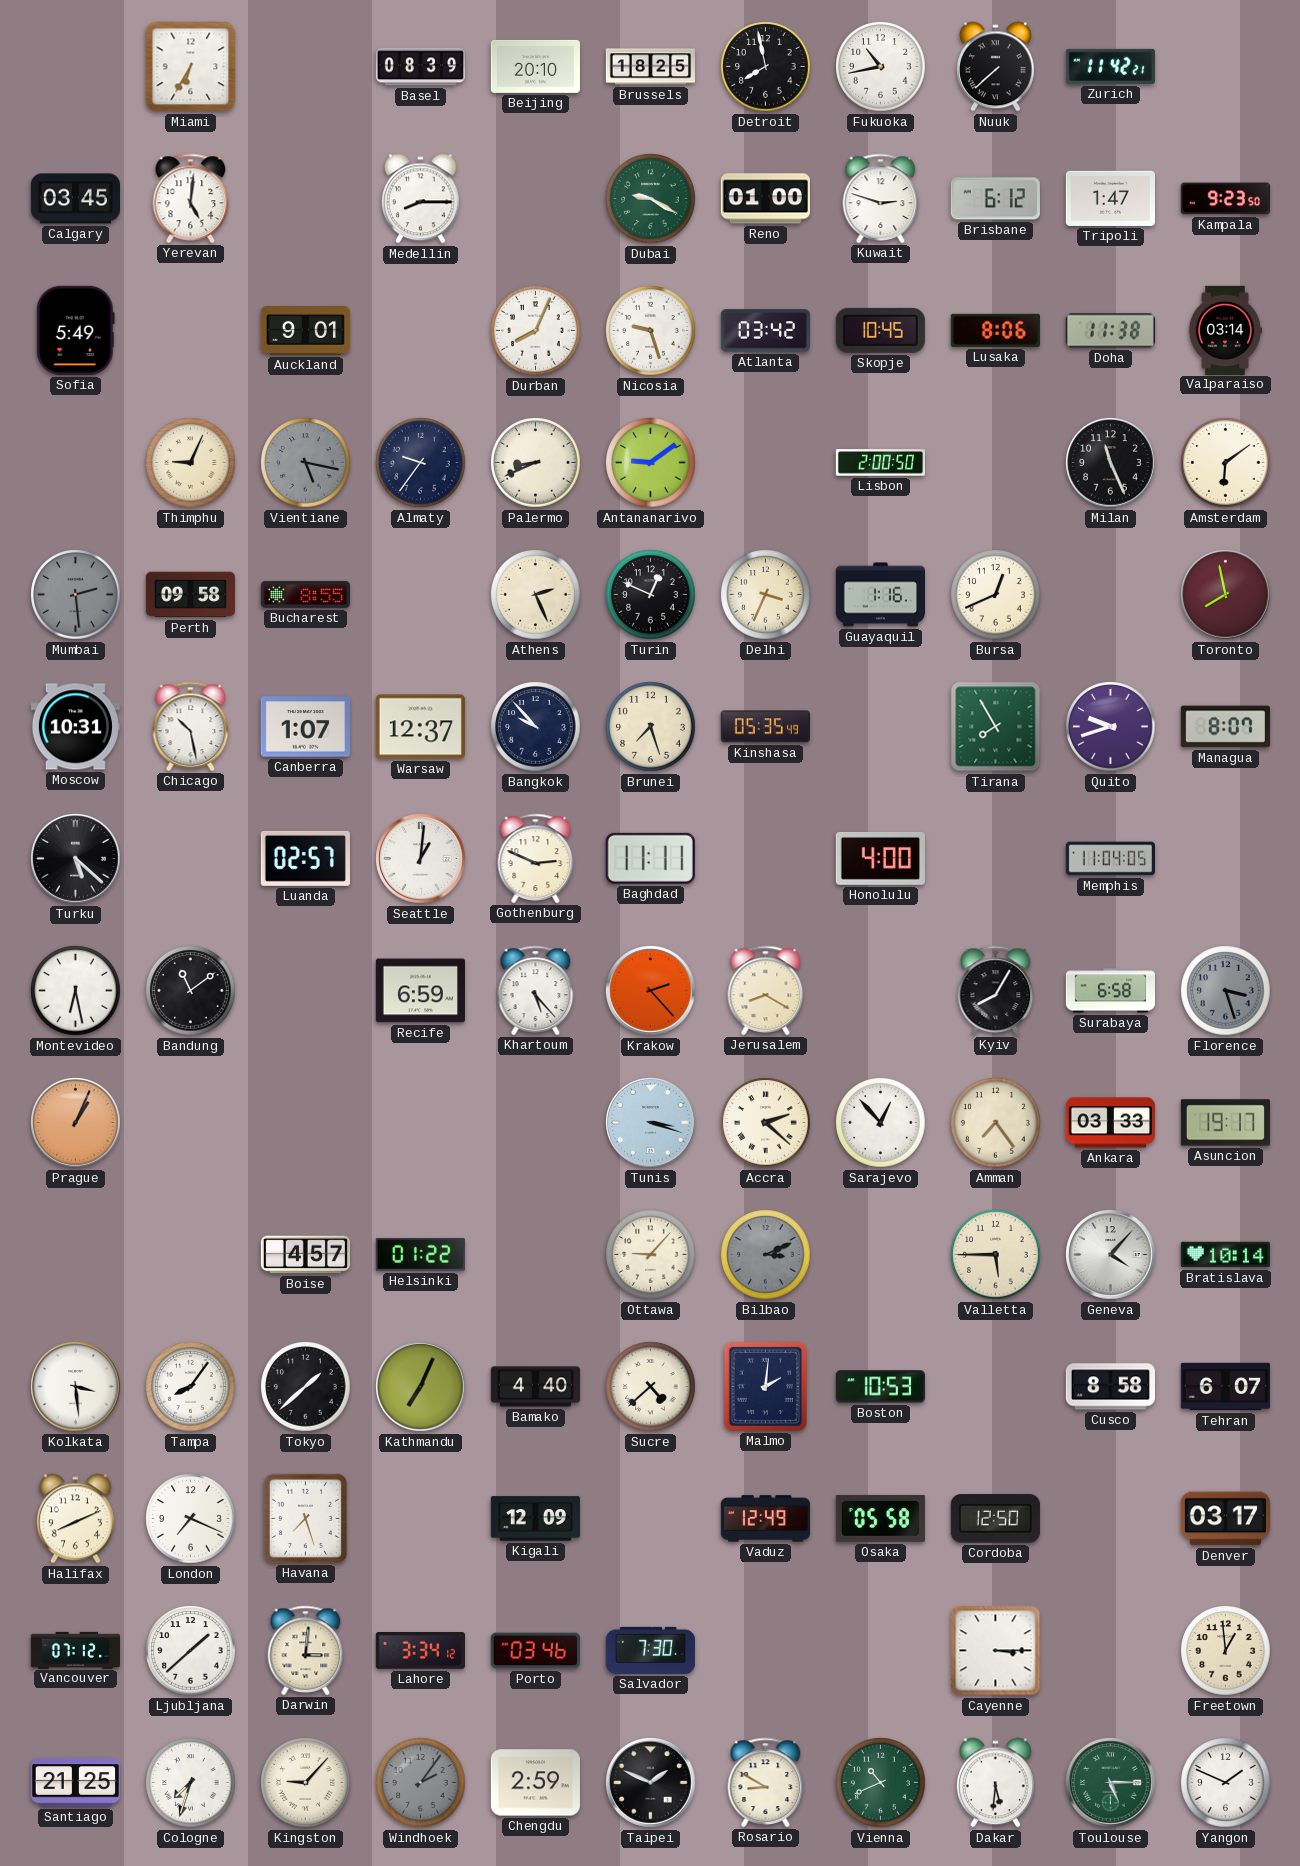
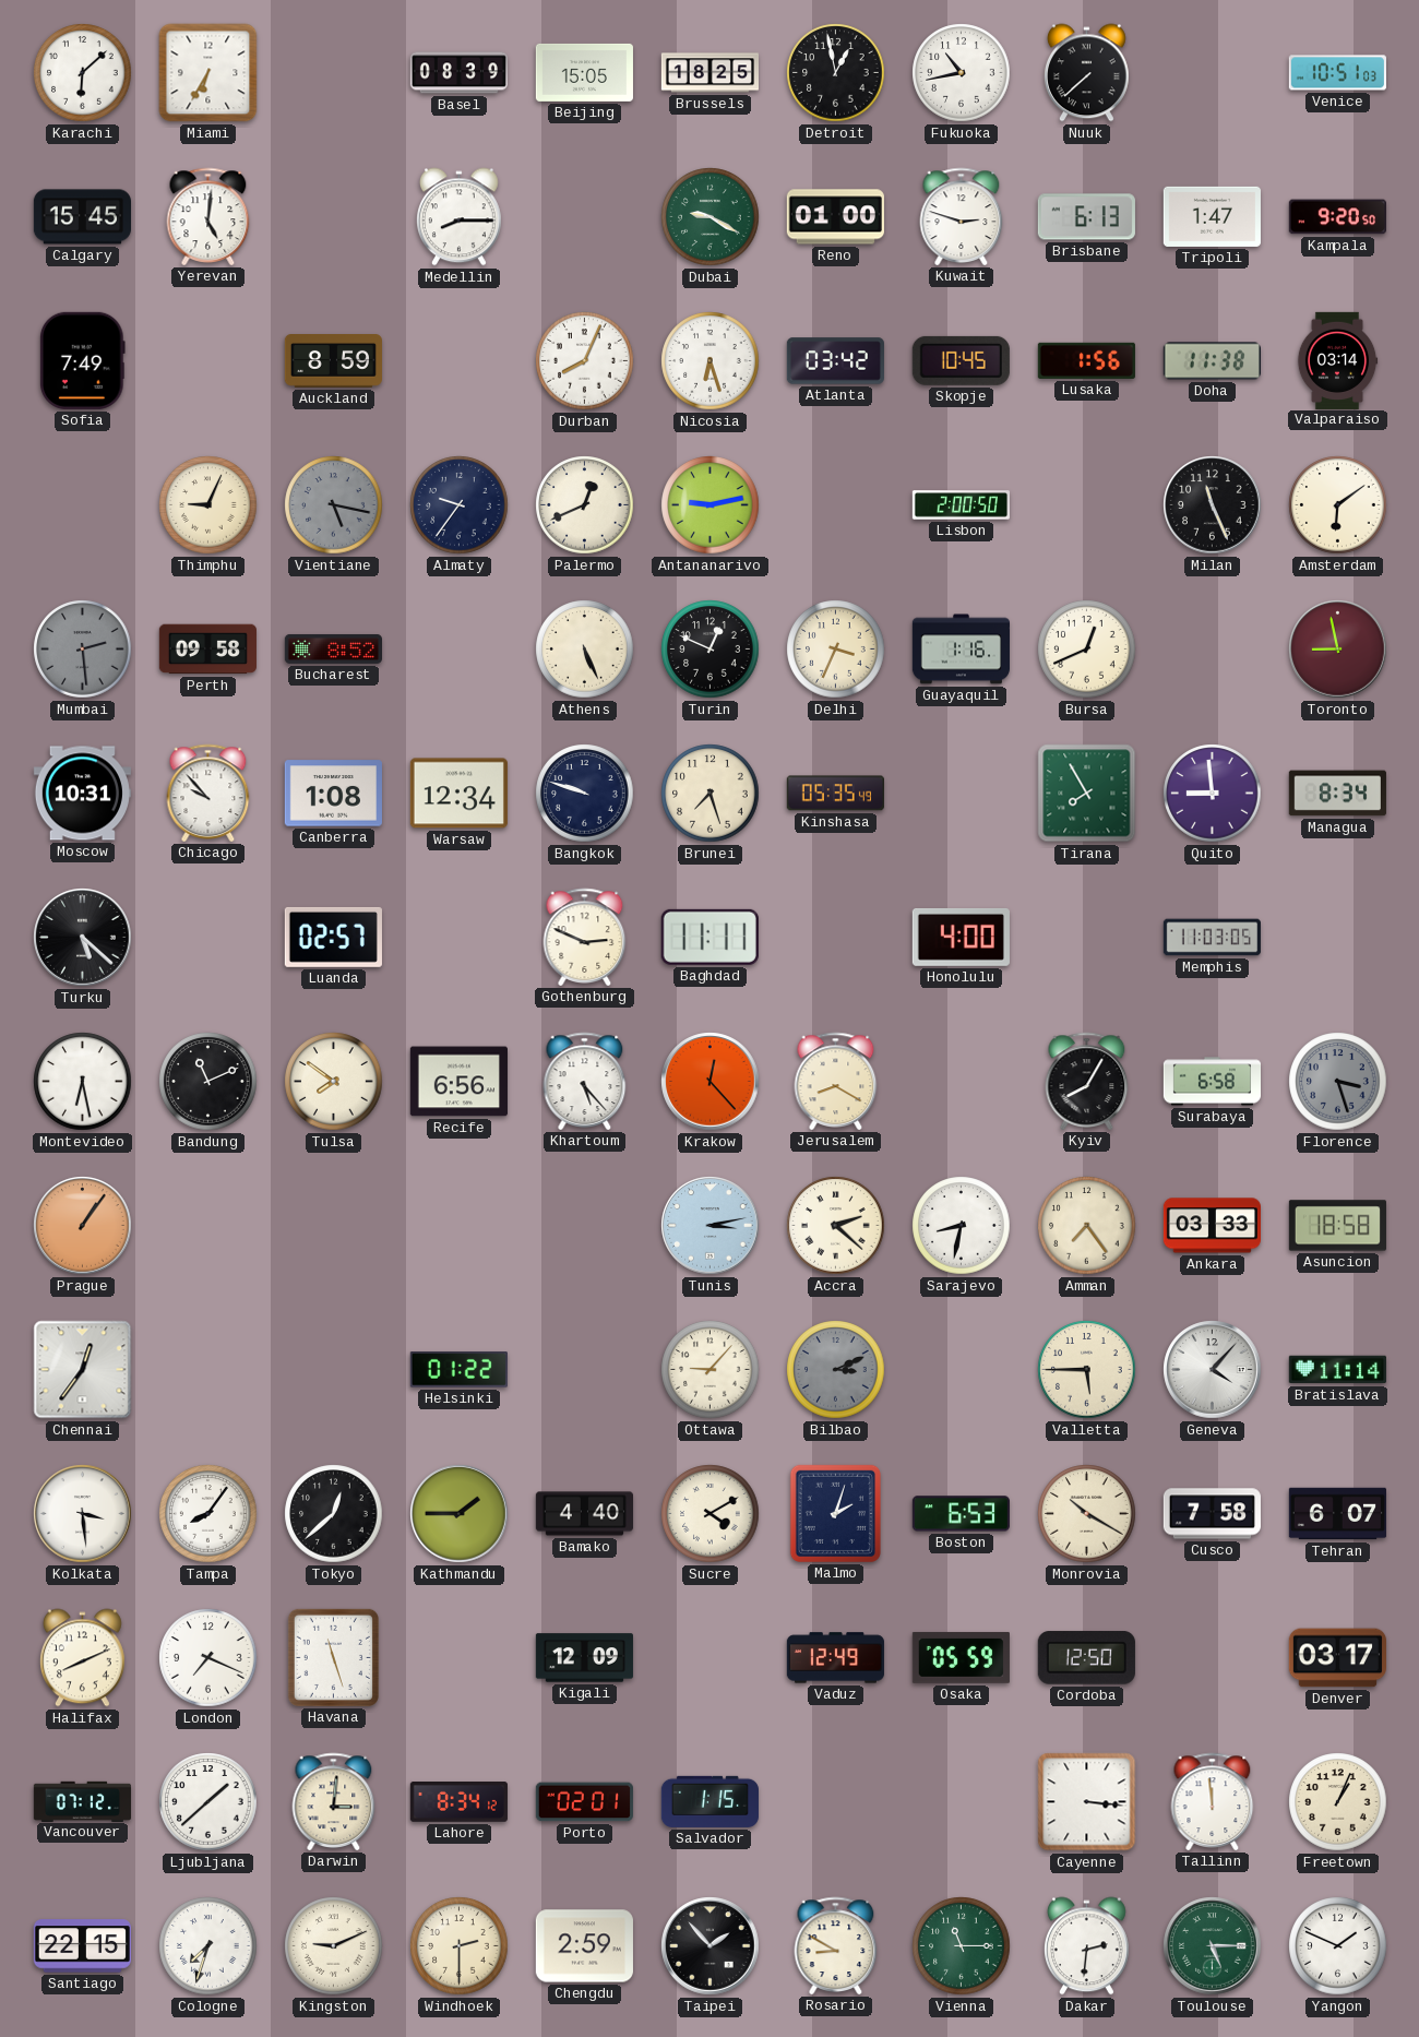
Karachi: none -> 6:08 (83, 73)
Beijing: 20:10 -> 15:05 (584, 72)
Detroit: 7:58 -> 12:58 (836, 73)
Zurich: 11:42 -> none (1110, 66)
Venice: none -> 10:51 (1337, 73)
Calgary: 03:45 -> 15:45 (82, 217)
Brisbane: 6:12 -> 6:13 (1086, 217)
Kampala: 9:23 -> 9:20 (1337, 217)
Sofia: 5:49 -> 7:49 (83, 360)
Auckland: 9:01 -> 8:59 (333, 361)
Nicosia: 9:27 -> 6:27 (711, 361)
Lusaka: 8:06 -> 1:56 (1086, 360)
Palermo: 8:41 -> 12:41 (585, 505)
Antananarivo: 9:09 -> 9:13 (711, 505)
Bucharest: 8:55 -> 8:52 (333, 648)
Athens: 2:26 -> 5:26 (585, 650)
Toronto: 7:58 -> 8:58 (1338, 650)
Chicago: 10:28 -> 9:53 (208, 793)
Canberra: 1:07 -> 1:08 (333, 794)
Warsaw: 12:37 -> 12:34 (458, 794)
Bangkok: 9:53 -> 9:48 (585, 794)
Quito: 9:42 -> 8:59 (1213, 794)
Managua: 8:07 -> 8:34 (1337, 794)
Seattle: 1:01 -> none (421, 859)
Memphis: 11:04 -> 11:03 (1212, 938)
Bandung: 11:09 -> 11:11 (208, 1082)
Tulsa: none -> 7:51 (334, 1082)
Recife: 6:59 -> 6:56 (458, 1082)
Krakow: 2:23 -> 12:23 (711, 1082)
Prague: 1:04 -> 1:06 (83, 1226)
Tunis: 3:18 -> 3:13 (711, 1226)
Sarajevo: 12:53 -> 8:32 (962, 1226)
Asuncion: 19:17 -> 18:58 (1337, 1226)
Chennai: none -> 12:36 (83, 1370)
Boise: 4:57 -> none (305, 1255)
Bratislava: 10:14 -> 11:14 (1337, 1370)
Tokyo: 1:38 -> 12:38 (334, 1514)
Kathmandu: 7:04 -> 1:45 (460, 1514)
Sucre: 4:38 -> 4:10 (711, 1514)
Malmo: 2:01 -> 2:03 (835, 1513)
Boston: 10:53 -> 6:53 (961, 1514)
Monrovia: none -> 10:20 (1087, 1514)
Cusco: 8:58 -> 7:58 (1212, 1514)
Havana: 7:27 -> 11:27 (333, 1657)
Osaka: 05:58 -> 05:59 (961, 1657)
Lahore: 3:34 -> 8:34 (458, 1802)
Porto: 03:46 -> 02:01 (584, 1802)
Salvador: 7:30 -> 1:15 (709, 1801)
Cayenne: 3:15 -> 3:16 (1087, 1802)
Tallinn: none -> 11:59 (1213, 1801)
Freetown: 12:59 -> 1:04 (1338, 1802)
Santiago: 21:25 -> 22:15 (82, 1946)
Kingston: 9:07 -> 9:11 (334, 1946)
Windhoek: 2:06 -> 2:30 (460, 1946)
Windhoek dial: grey -> cream (460, 1946)
Taipei: 1:49 -> 1:53 (711, 1946)
Vienna: 10:41 -> 11:15 (962, 1946)
Dakar: 5:31 -> 2:31 (1086, 1946)
